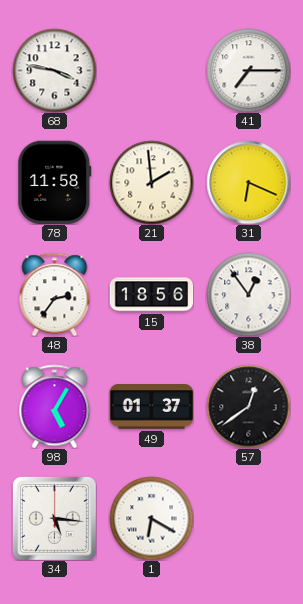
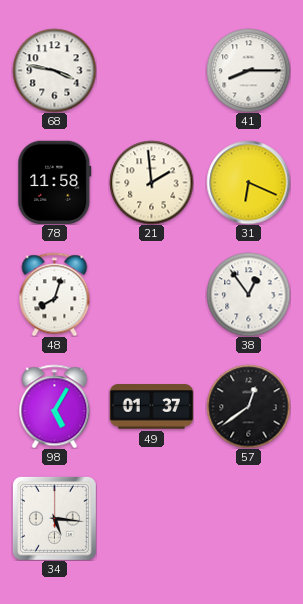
41: 7:15 -> 8:15 (248, 70)
48: 2:36 -> 8:03 (55, 294)
15: 18:56 -> none (151, 295)
1: 6:20 -> none (151, 518)
